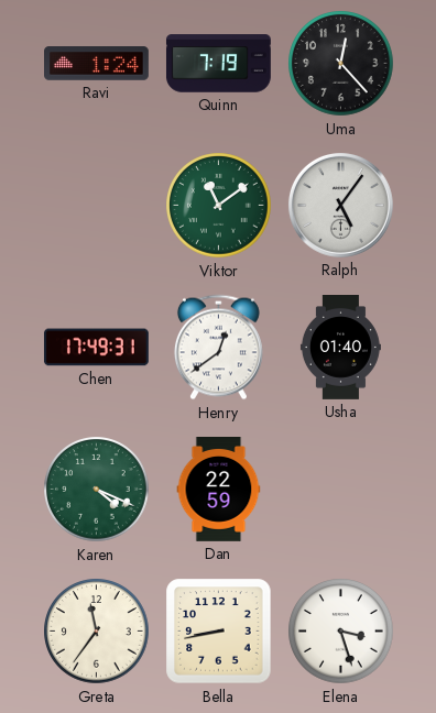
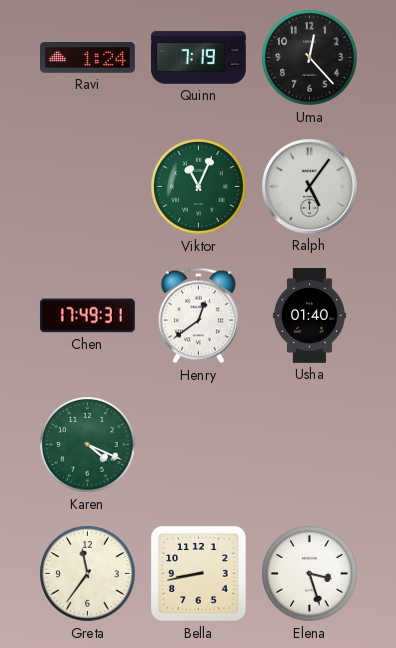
Viktor: 11:09 -> 11:04 (199, 187)
Dan: 22:59 -> none (219, 490)
